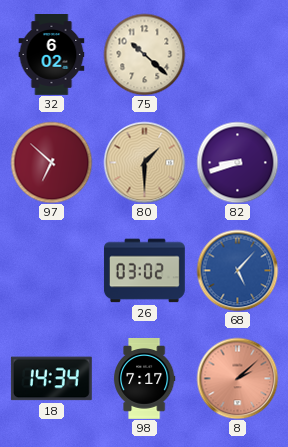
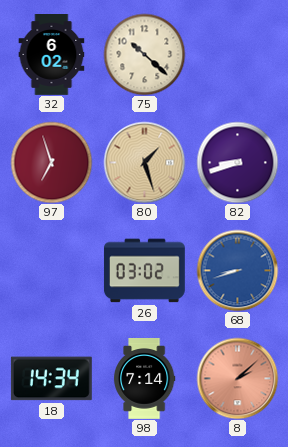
97: 6:52 -> 6:57 (51, 162)
80: 1:30 -> 1:27 (144, 162)
68: 5:07 -> 8:42 (237, 270)
98: 7:17 -> 7:14 (144, 379)
